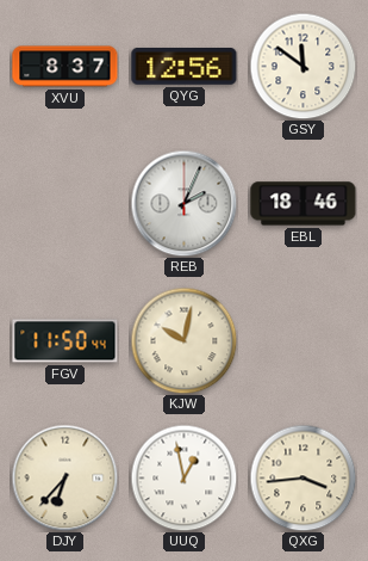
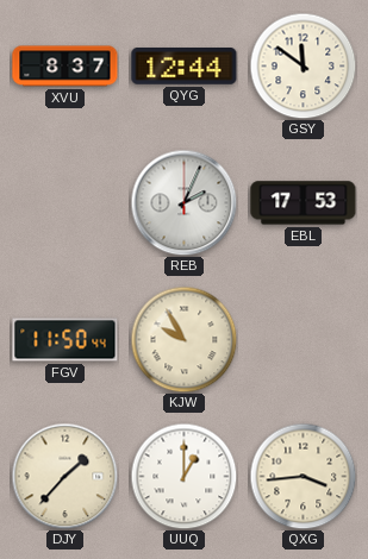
QYG: 12:56 -> 12:44 (185, 67)
EBL: 18:46 -> 17:53 (304, 203)
KJW: 10:02 -> 9:55 (183, 339)
DJY: 6:37 -> 1:37 (64, 476)
UUQ: 12:58 -> 1:00 (183, 476)
